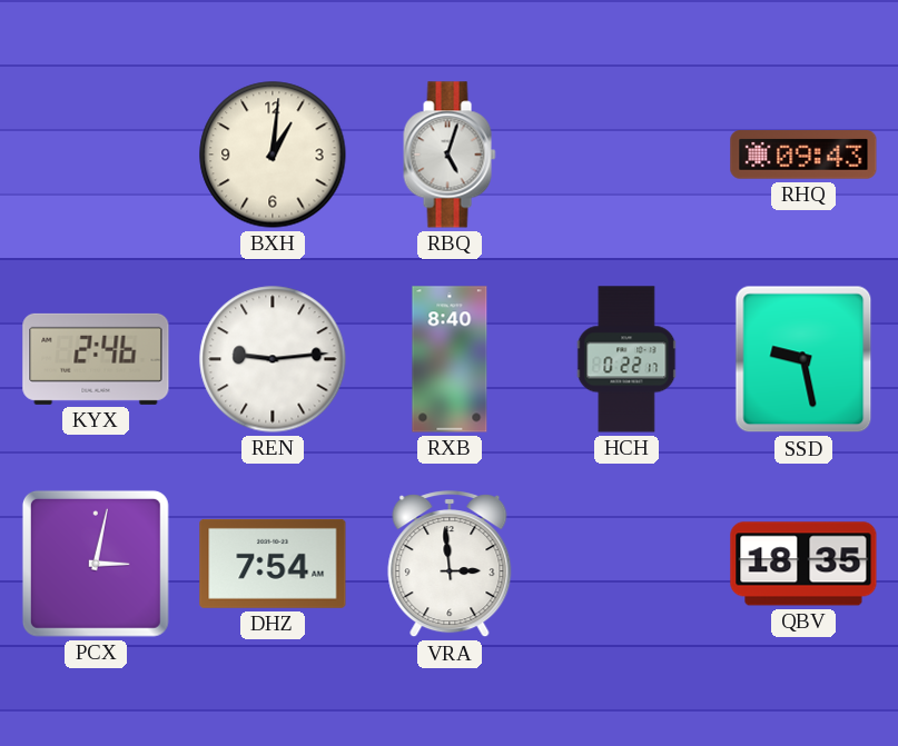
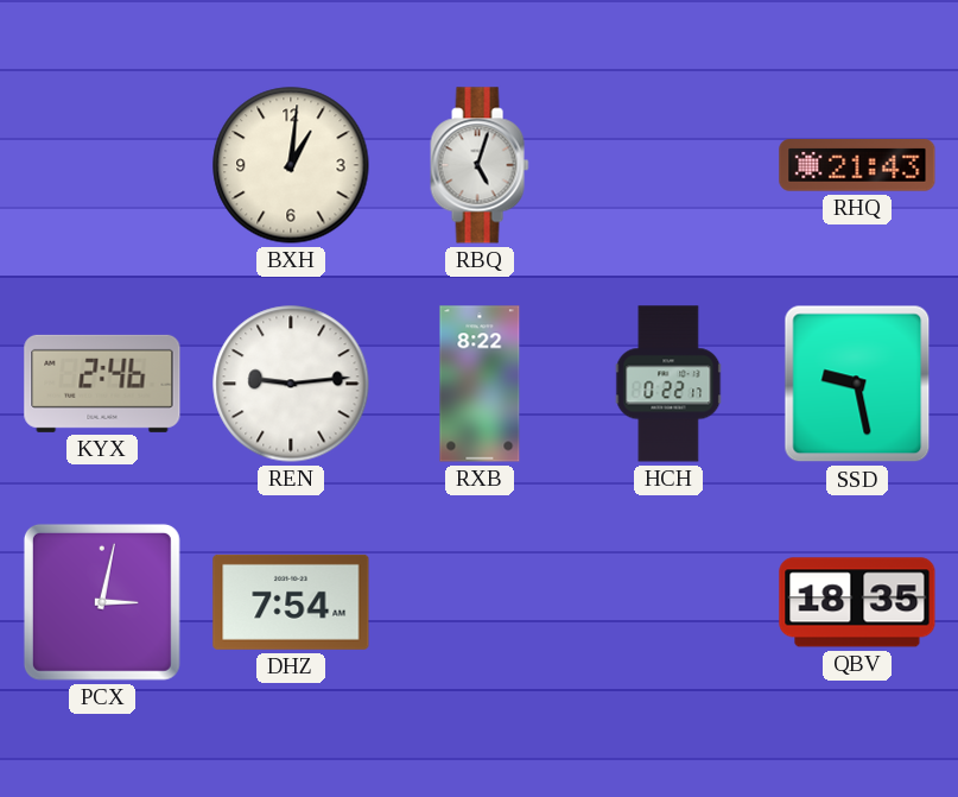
RHQ: 09:43 -> 21:43 (857, 165)
RXB: 8:40 -> 8:22 (480, 384)
VRA: 2:59 -> none (450, 565)
